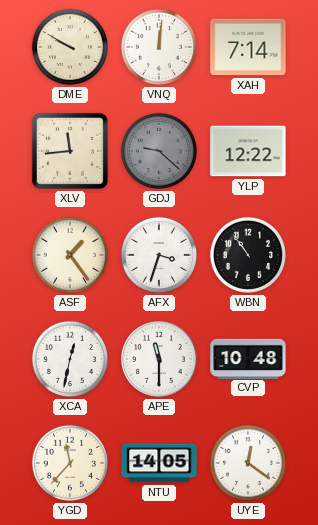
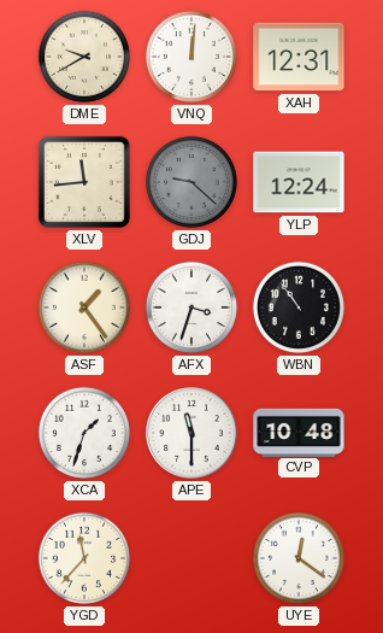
DME: 9:50 -> 9:40 (84, 57)
XAH: 7:14 -> 12:31 (299, 57)
YLP: 12:22 -> 12:24 (299, 182)
XCA: 12:32 -> 1:33 (84, 433)
NTU: 14:05 -> none (159, 463)
